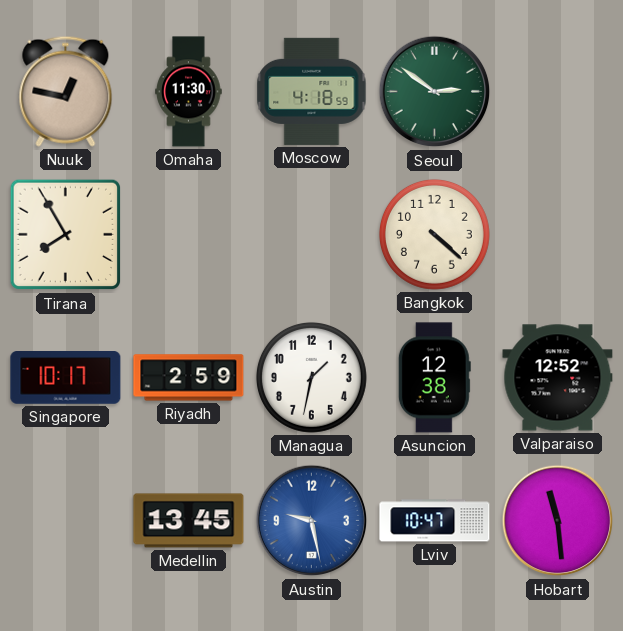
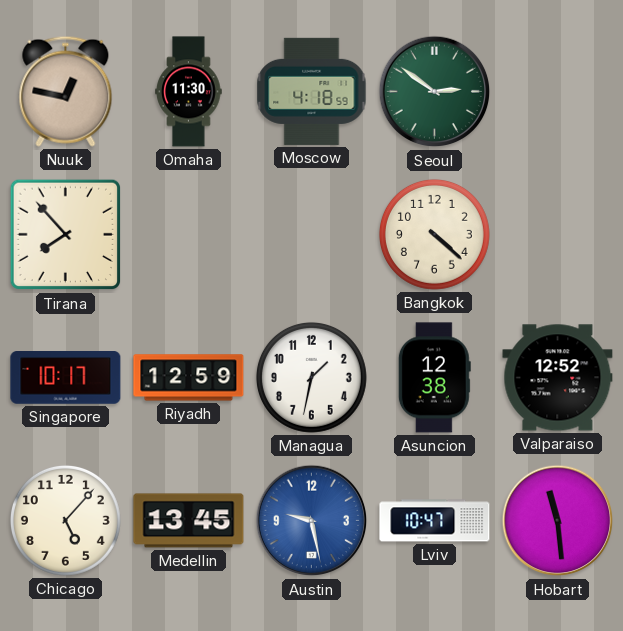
Tirana: 7:55 -> 7:53 (66, 235)
Riyadh: 2:59 -> 12:59 (189, 378)
Chicago: none -> 5:07 (65, 520)
